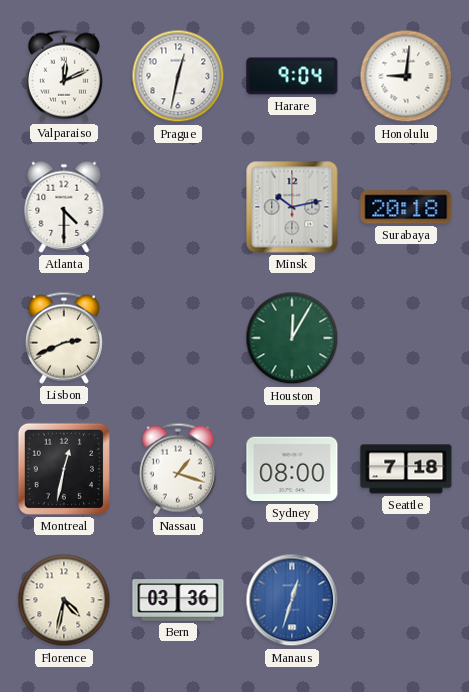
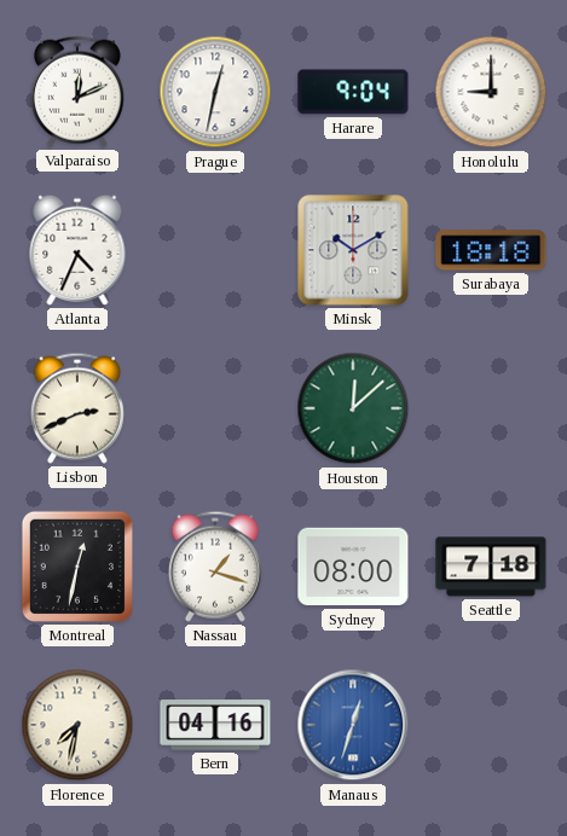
Honolulu: 9:01 -> 9:00 (491, 92)
Atlanta: 4:30 -> 4:34 (77, 250)
Minsk: 10:13 -> 10:10 (353, 250)
Surabaya: 20:18 -> 18:18 (491, 250)
Houston: 12:05 -> 12:08 (353, 408)
Florence: 4:32 -> 7:32 (77, 725)
Bern: 03:36 -> 04:16 (215, 725)
